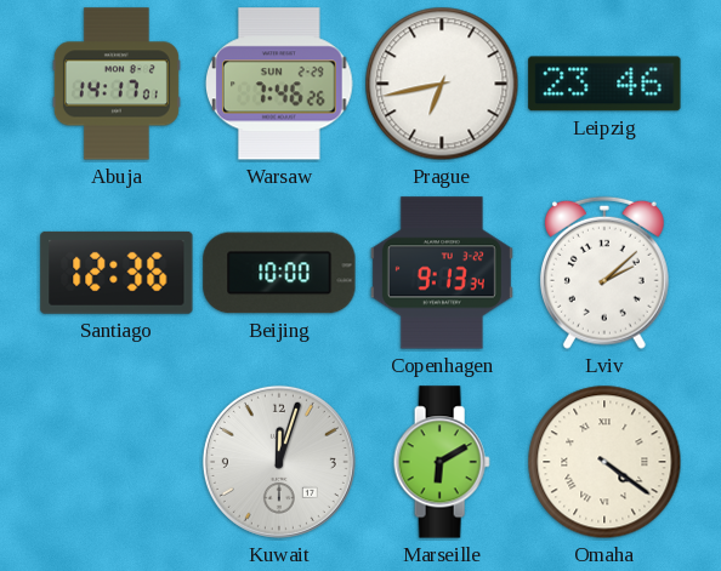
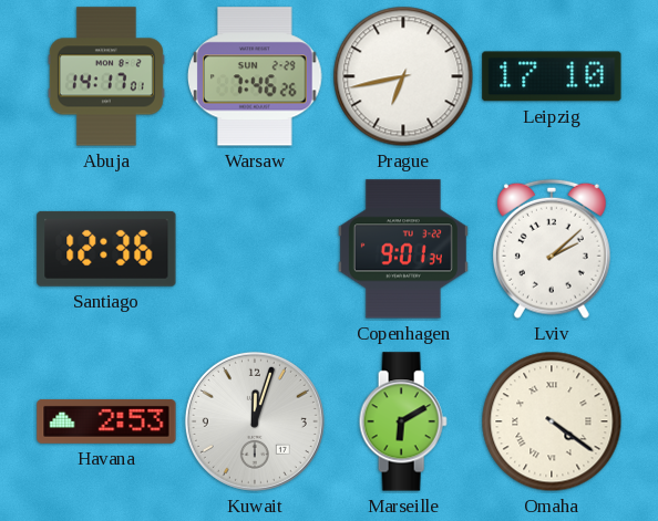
Leipzig: 23:46 -> 17:10 (552, 76)
Beijing: 10:00 -> none (279, 273)
Copenhagen: 9:13 -> 9:01 (403, 249)
Havana: none -> 2:53 (106, 421)
